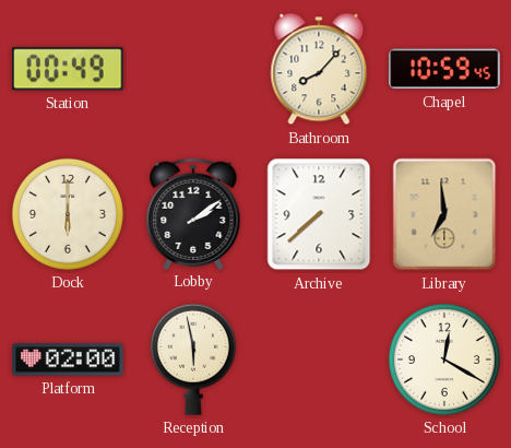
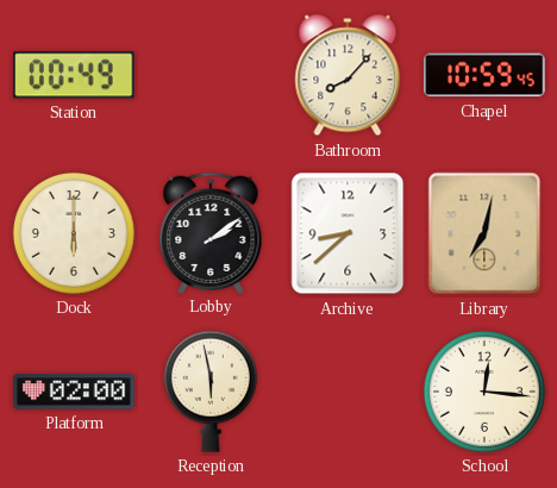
Archive: 7:38 -> 8:38 (348, 233)
Library: 6:59 -> 7:02 (484, 233)
School: 12:20 -> 12:16 (484, 392)
